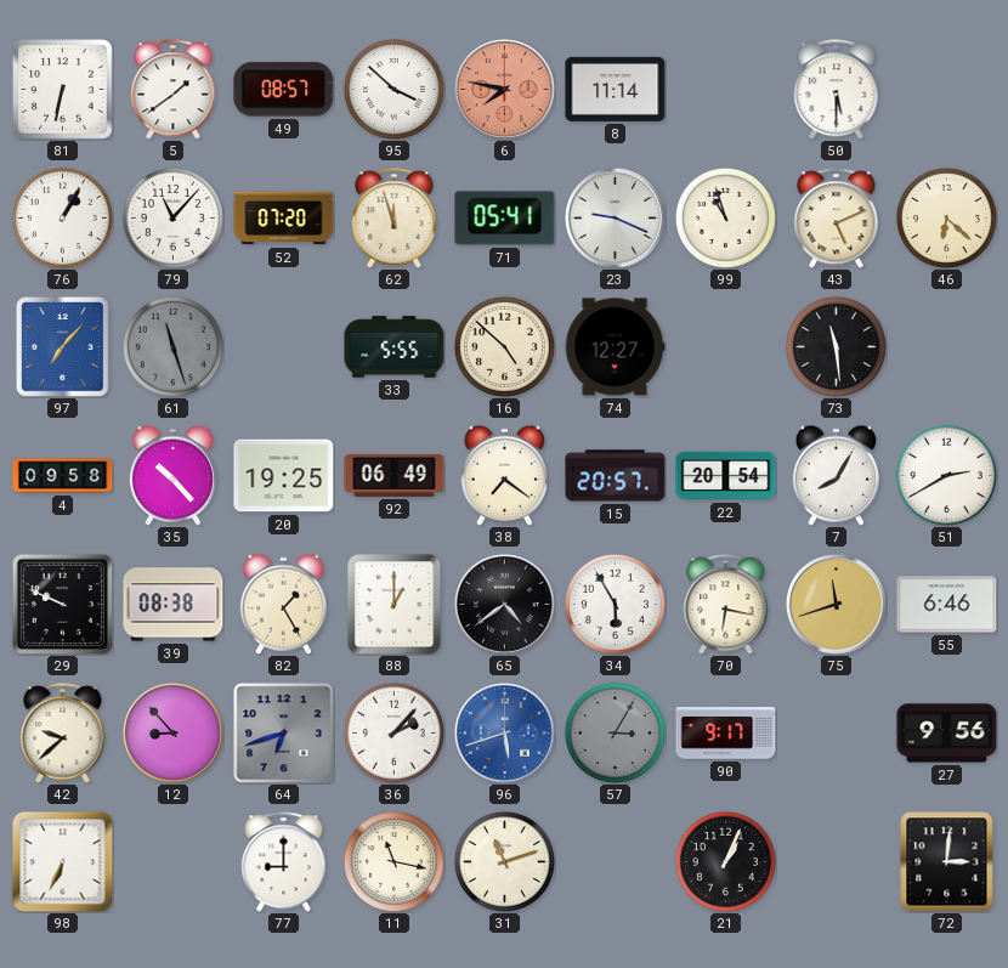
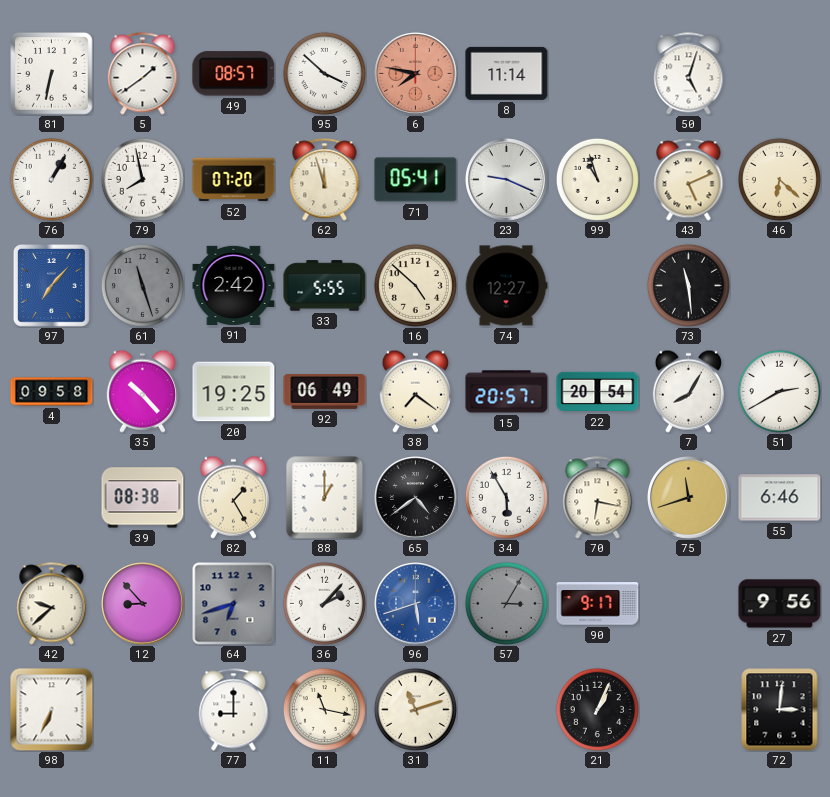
50: 5:30 -> 5:03 (689, 74)
79: 11:07 -> 7:58 (142, 179)
91: none -> 2:42 (234, 285)
29: 9:49 -> none (62, 604)
